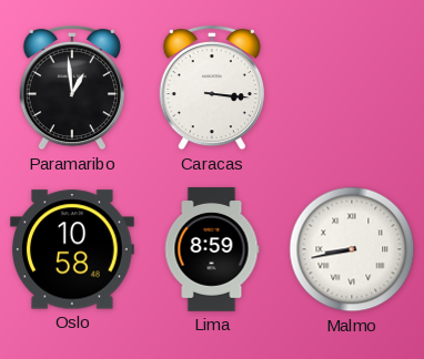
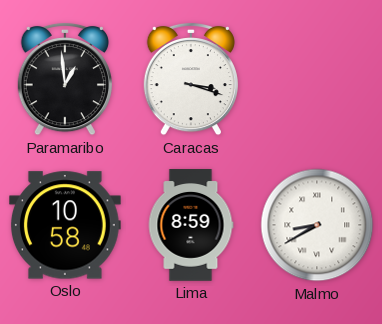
Caracas: 3:16 -> 3:18 (191, 79)
Malmo: 8:43 -> 8:40 (317, 225)
